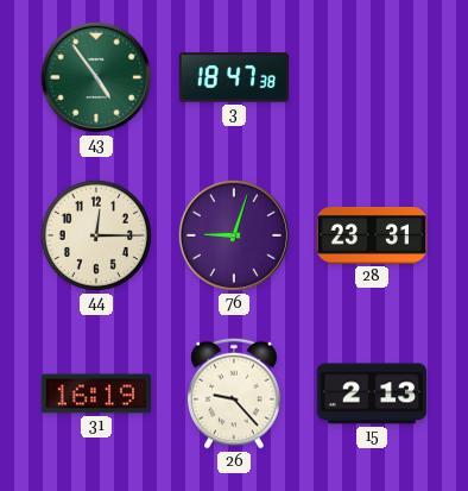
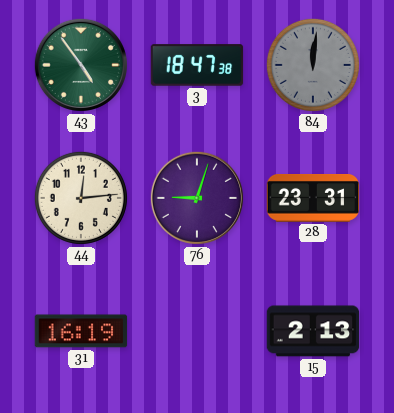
84: none -> 12:01 (313, 65)
44: 12:15 -> 12:14 (81, 198)
26: 9:23 -> none (234, 394)
